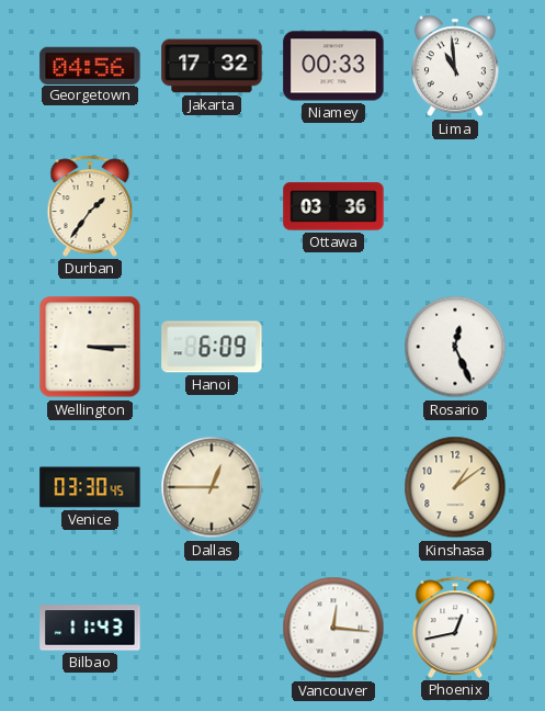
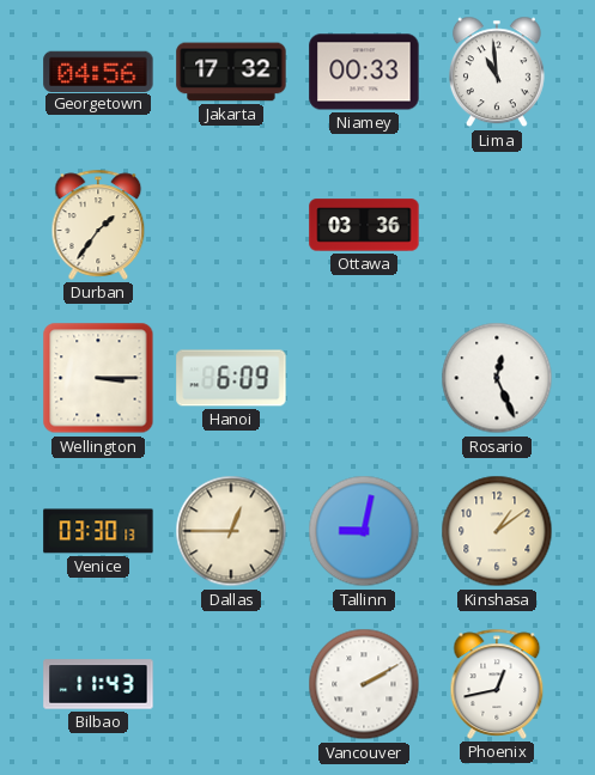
Venice: 03:30:45 -> 03:30:13 (98, 531)
Tallinn: none -> 9:02 (364, 531)
Vancouver: 12:16 -> 2:10 (364, 684)
